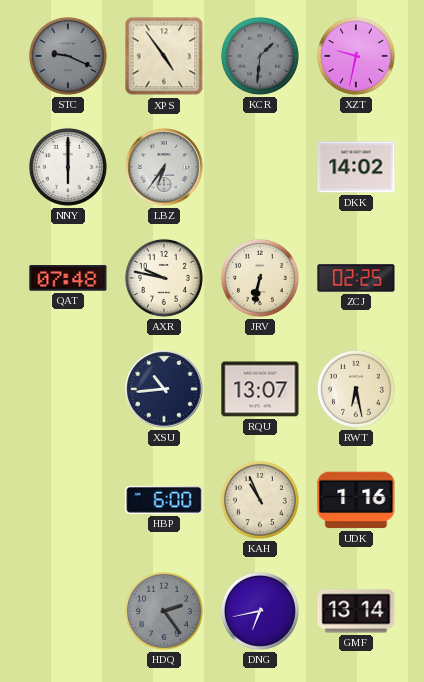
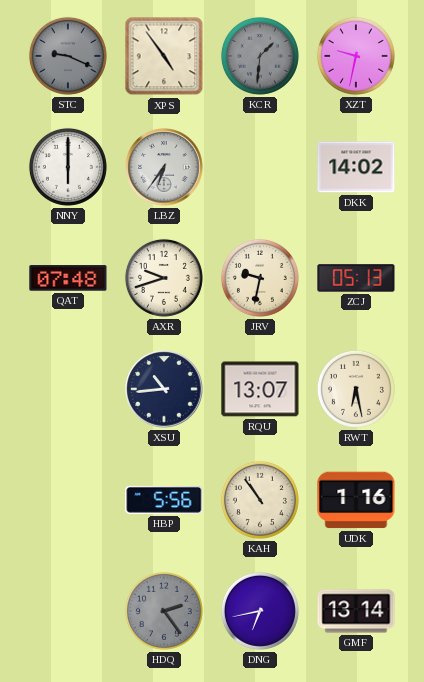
AXR: 9:47 -> 9:42 (164, 278)
JRV: 6:32 -> 9:32 (260, 278)
ZCJ: 02:25 -> 05:13 (356, 278)
HBP: 6:00 -> 5:56 (164, 500)
KAH: 10:56 -> 10:54 (260, 500)
